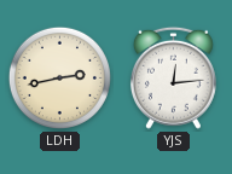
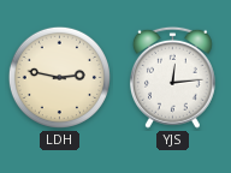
LDH: 2:43 -> 2:47 (59, 77)
